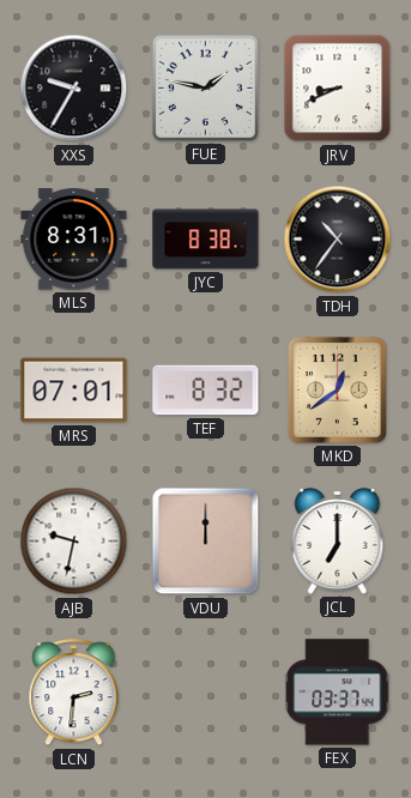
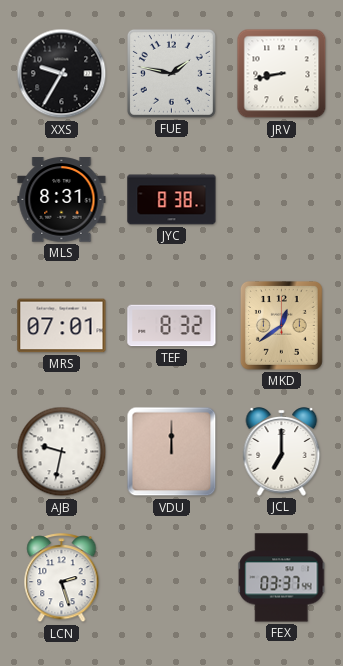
JRV: 8:41 -> 8:43 (282, 74)
TDH: 10:36 -> none (338, 240)
LCN: 2:31 -> 2:27 (62, 578)
